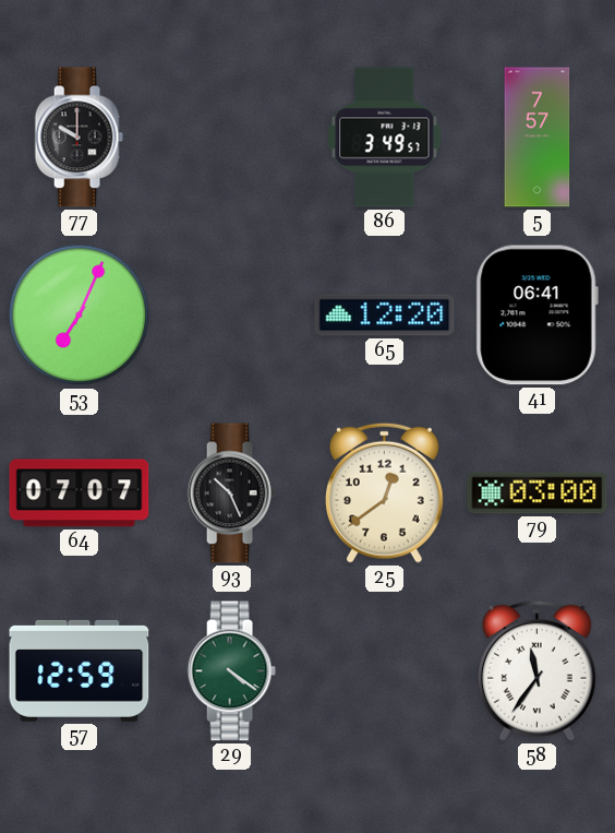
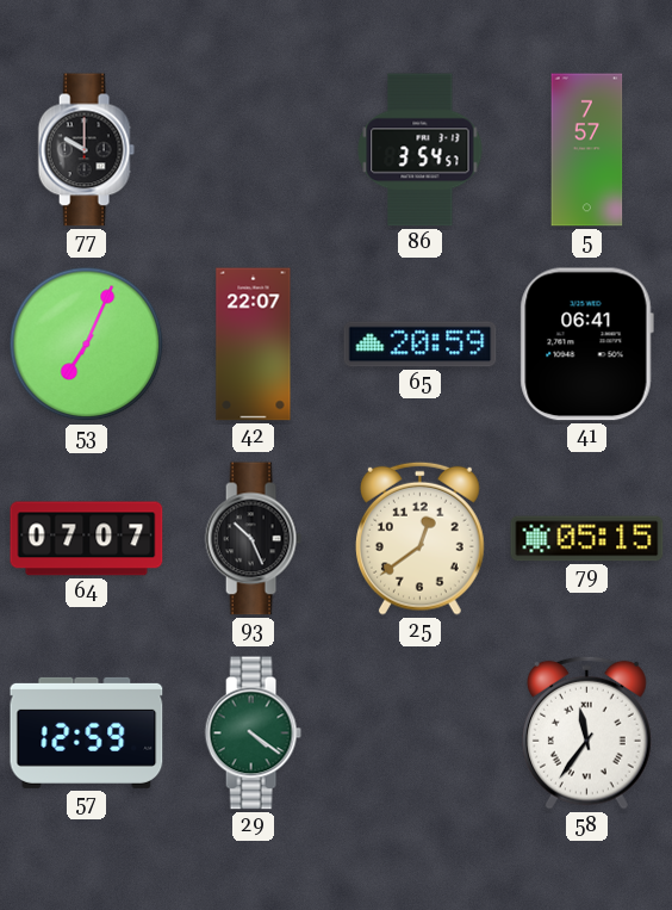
86: 3:49 -> 3:54 (421, 150)
42: none -> 22:07 (254, 345)
65: 12:20 -> 20:59 (421, 345)
79: 03:00 -> 05:15 (587, 539)
